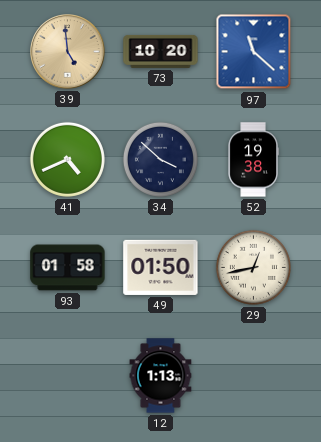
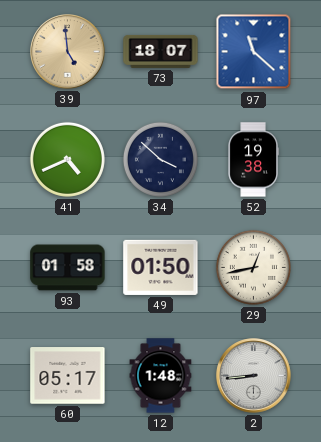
73: 10:20 -> 18:07 (161, 51)
60: none -> 05:17 (68, 376)
12: 1:13 -> 1:48 (161, 376)
2: none -> 8:44 (254, 376)
